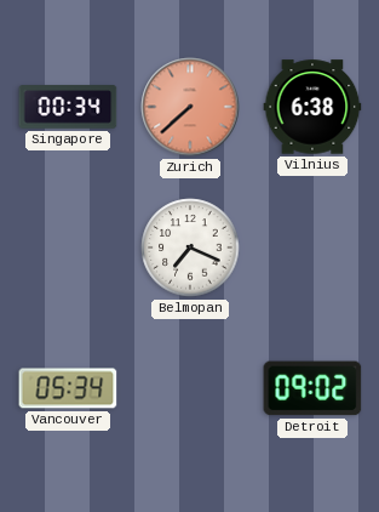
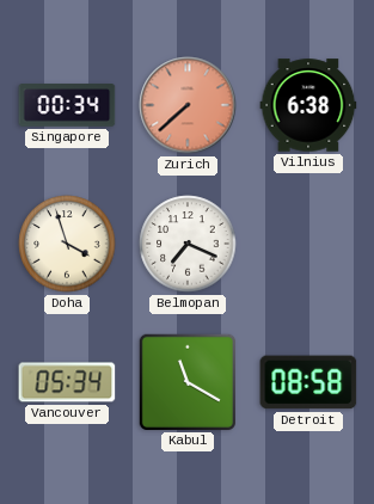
Doha: none -> 3:57 (67, 244)
Kabul: none -> 11:20 (186, 381)
Detroit: 09:02 -> 08:58 (308, 382)
